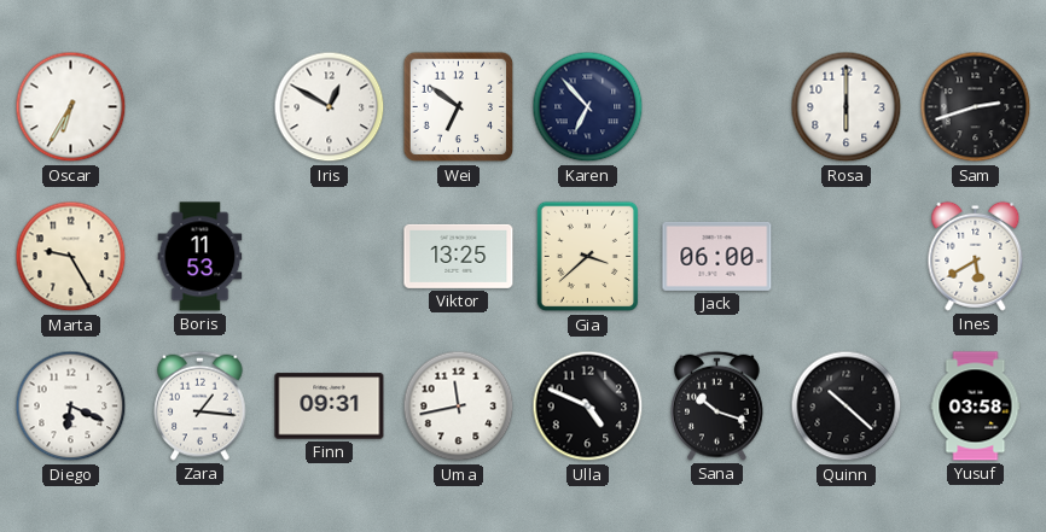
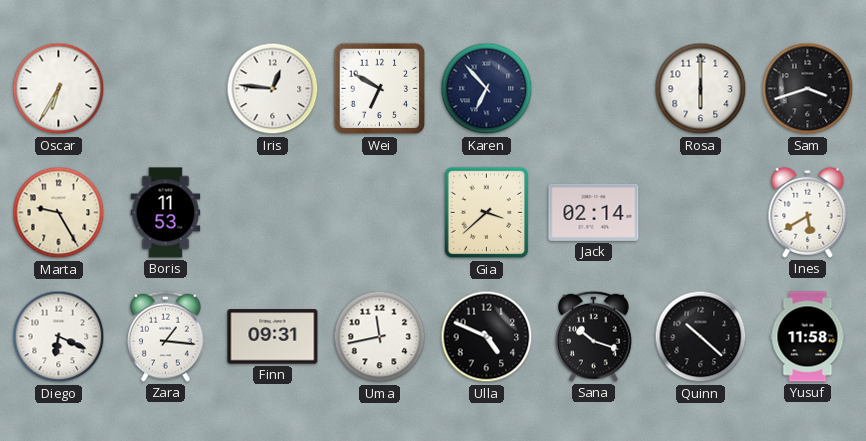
Iris: 12:50 -> 12:46 (273, 89)
Wei: 6:51 -> 6:50 (380, 89)
Sam: 2:42 -> 3:42 (808, 89)
Viktor: 13:25 -> none (459, 256)
Jack: 06:00 -> 02:14 (594, 212)
Yusuf: 03:58 -> 11:58 (808, 337)
